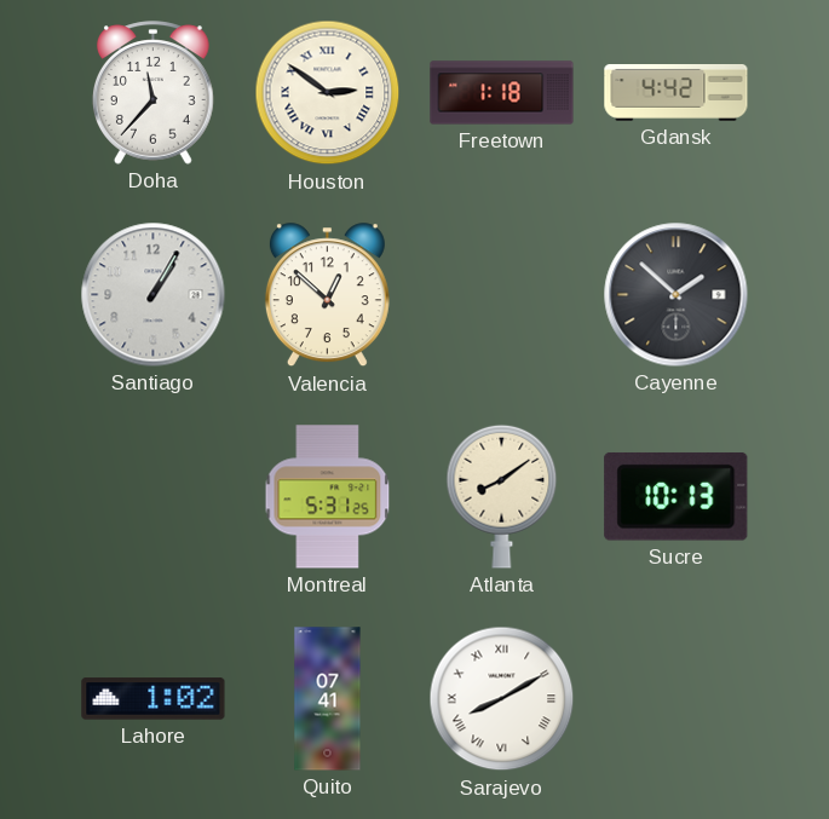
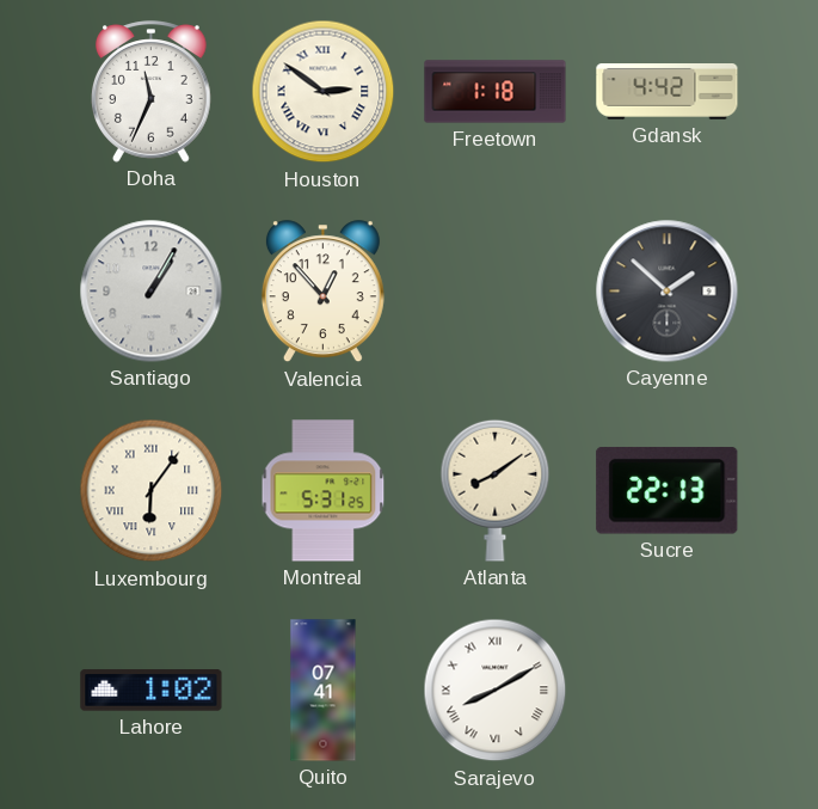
Doha: 11:37 -> 11:34 (152, 92)
Valencia: 12:52 -> 12:53 (322, 292)
Luxembourg: none -> 6:06 (152, 491)
Sucre: 10:13 -> 22:13 (668, 490)
